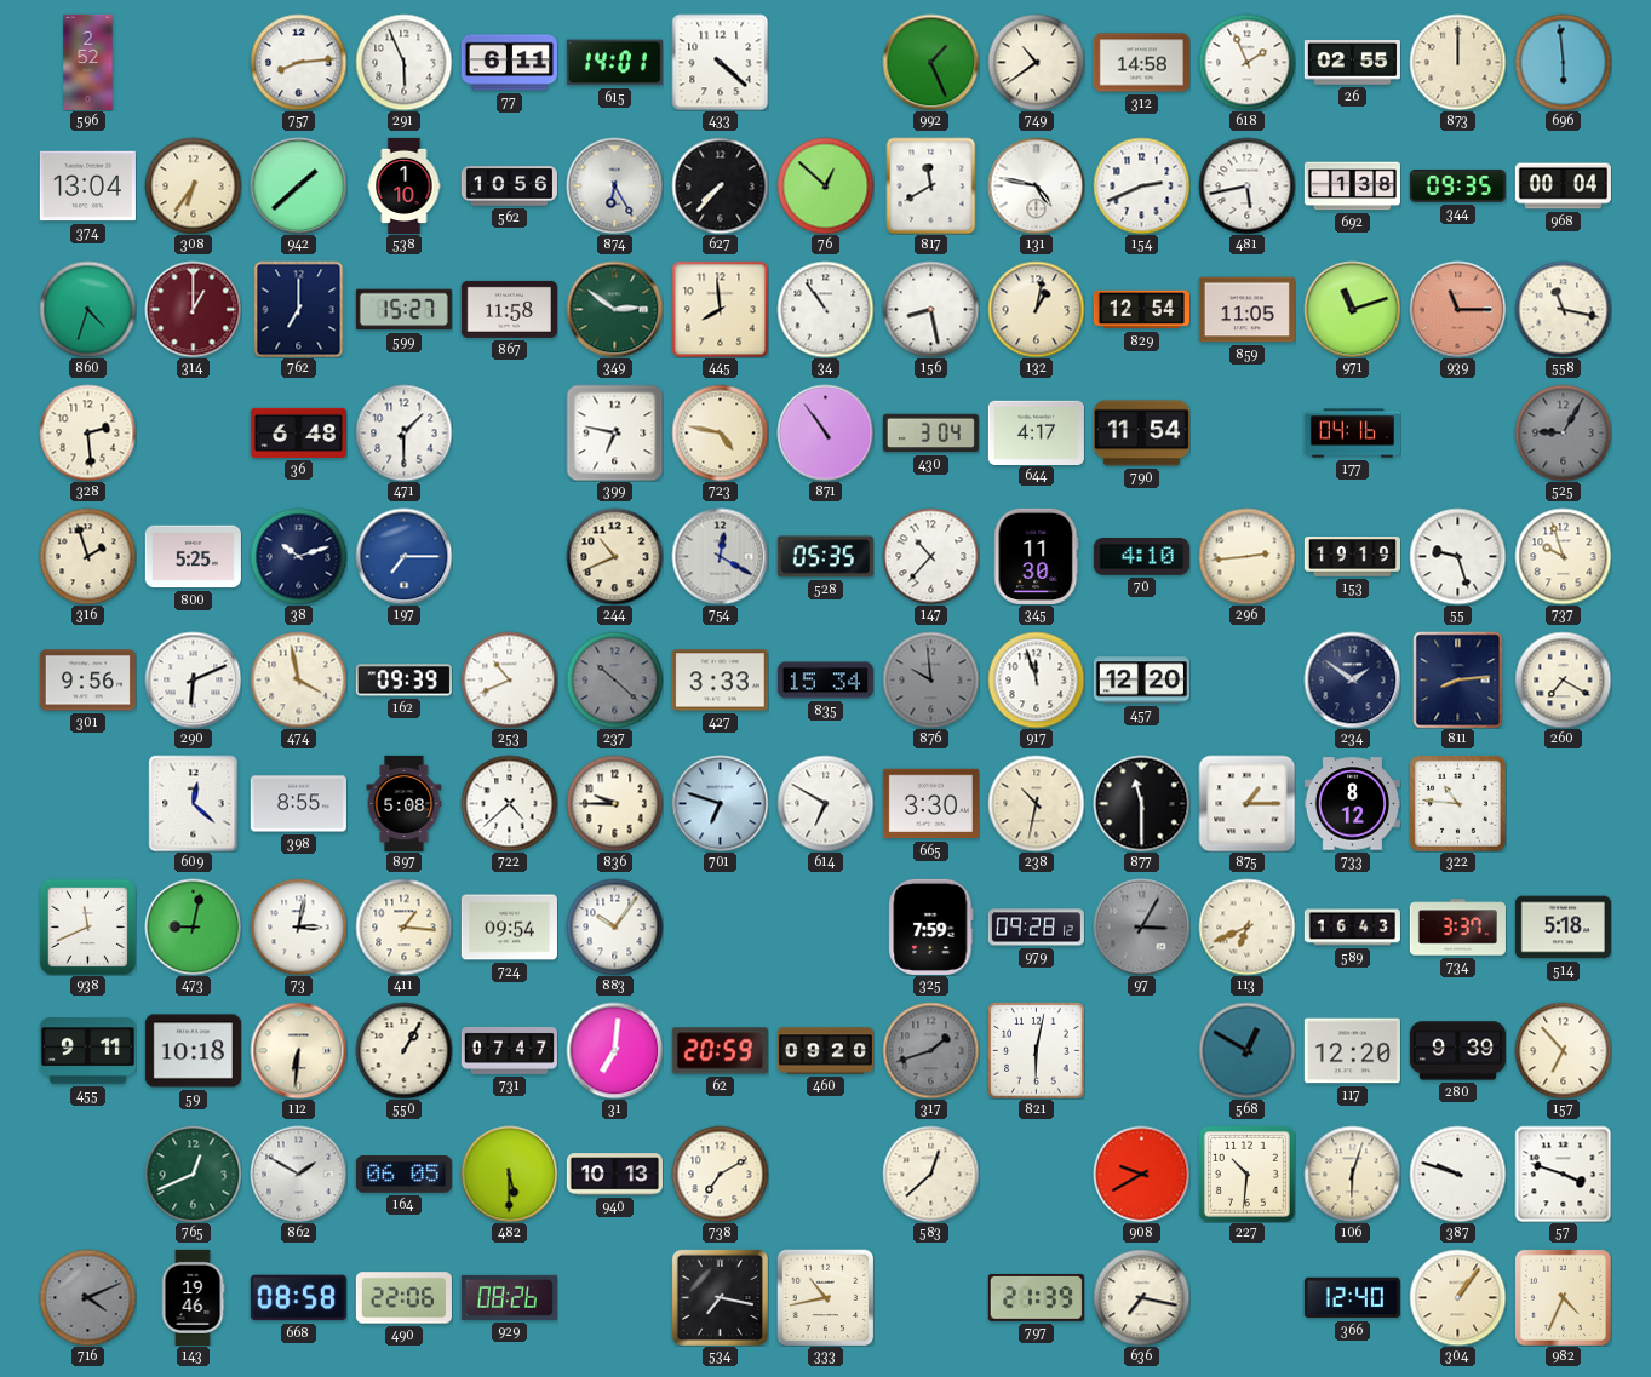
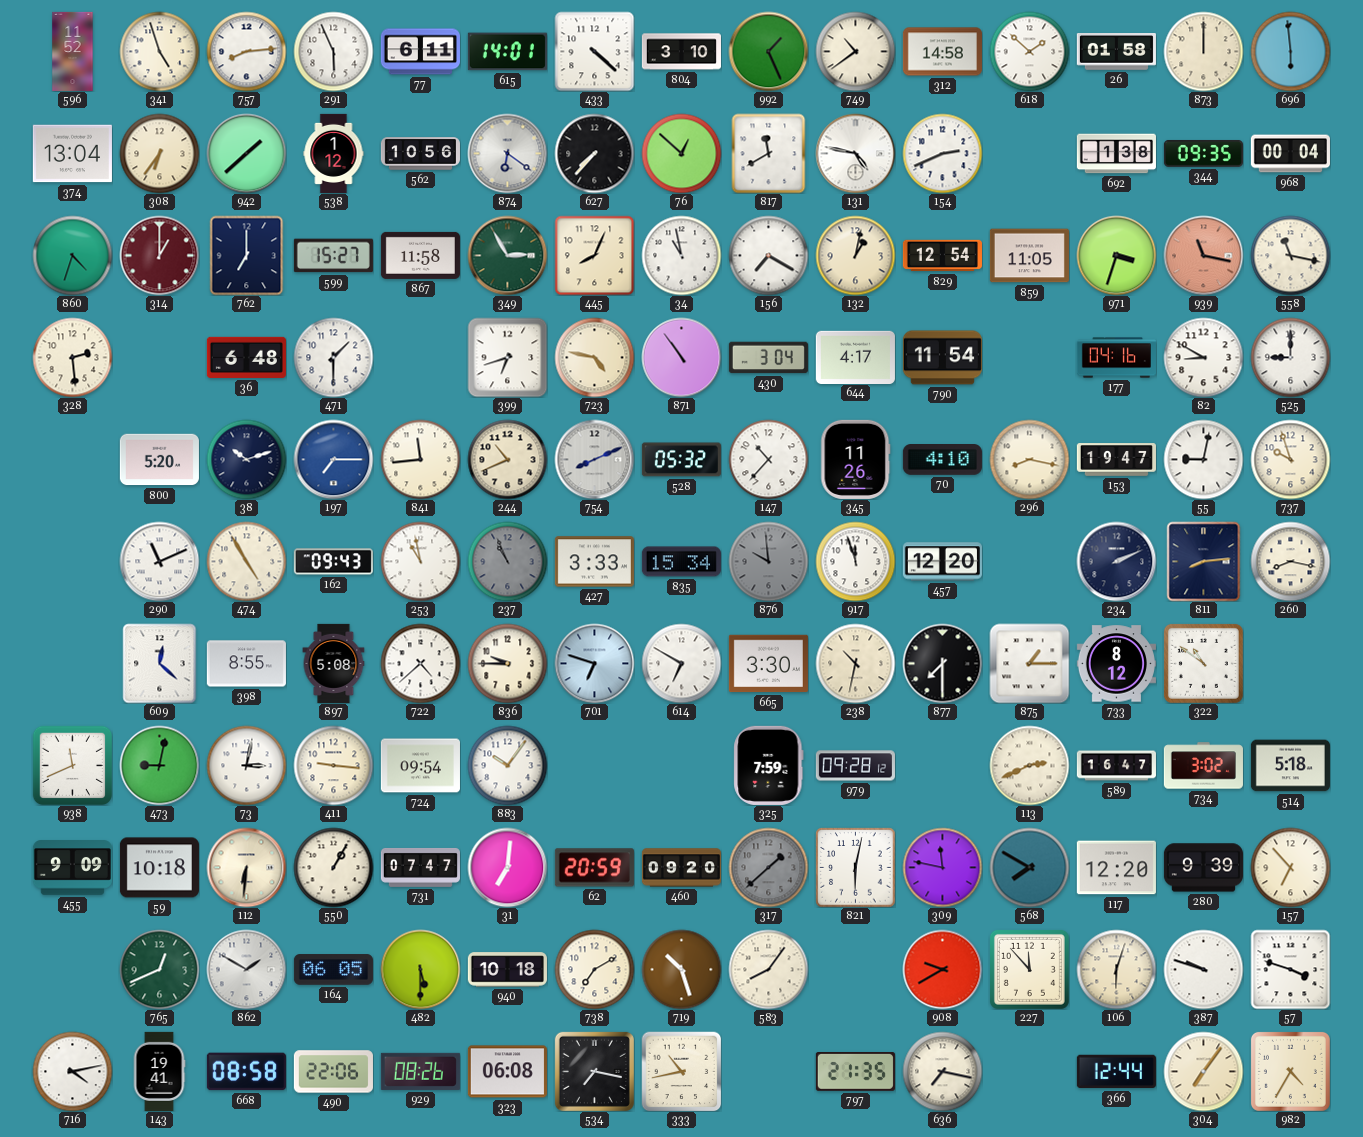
596: 2:52 -> 11:52 (73, 51)
341: none -> 4:57 (159, 51)
804: none -> 3:10 (681, 52)
618: 1:56 -> 1:52 (1029, 51)
26: 02:55 -> 01:58 (1116, 52)
538: 1:10 -> 1:12 (334, 153)
874: 6:25 -> 6:21 (507, 153)
481: 5:43 -> none (1246, 185)
349: 2:51 -> 2:55 (507, 255)
445: 7:59 -> 8:04 (594, 255)
34: 10:54 -> 10:58 (681, 255)
156: 8:28 -> 7:20 (768, 255)
971: 11:12 -> 3:33 (1116, 255)
939: 11:15 -> 11:17 (1203, 255)
399: 6:47 -> 6:42 (507, 357)
82: none -> 8:50 (1203, 357)
525: 9:05 -> 9:00 (1290, 357)
525 dial: grey -> white (1290, 357)
316: 1:57 -> none (87, 556)
800: 5:25 -> 5:20 (159, 460)
841: none -> 11:44 (420, 459)
754: 12:20 -> 8:11 (594, 459)
528: 05:35 -> 05:32 (681, 460)
345: 11:30 -> 11:26 (856, 459)
296: 2:44 -> 8:17 (1029, 459)
153: 19:19 -> 19:47 (1116, 460)
55: 9:27 -> 9:02 (1203, 459)
301: 9:56 -> none (87, 681)
290: 6:11 -> 11:11 (159, 561)
474: 3:58 -> 4:55 (246, 561)
162: 09:39 -> 09:43 (333, 562)
253: 10:41 -> 10:58 (420, 561)
237: 10:22 -> 10:56 (507, 561)
234: 1:51 -> 2:11 (1116, 561)
260: 7:20 -> 8:17 (1290, 561)
877: 11:30 -> 7:30 (942, 663)
322: 10:46 -> 10:51 (1203, 663)
411: 1:16 -> 9:16 (333, 765)
97: 3:05 -> none (1141, 926)
113: 6:41 -> 2:41 (1029, 765)
589: 16:43 -> 16:47 (1116, 766)
734: 3:37 -> 3:02 (1203, 766)
455: 9:11 -> 9:09 (72, 868)
317: 1:42 -> 1:38 (768, 867)
309: none -> 11:47 (942, 867)
568: 12:50 -> 7:50 (1029, 867)
940: 10:13 -> 10:18 (507, 970)
719: none -> 10:27 (681, 969)
583: 12:38 -> 8:06 (768, 969)
227: 10:31 -> 11:53 (1029, 969)
716: 4:11 -> 4:13 (72, 1071)
716 dial: grey -> white (72, 1071)
143: 19:46 -> 19:41 (159, 1071)
323: none -> 06:08 (507, 1072)
797: 21:39 -> 21:35 (855, 1072)
366: 12:40 -> 12:44 (1116, 1072)
304: 1:06 -> 7:06 (1203, 1071)
982: 4:34 -> 4:35 (1290, 1071)
